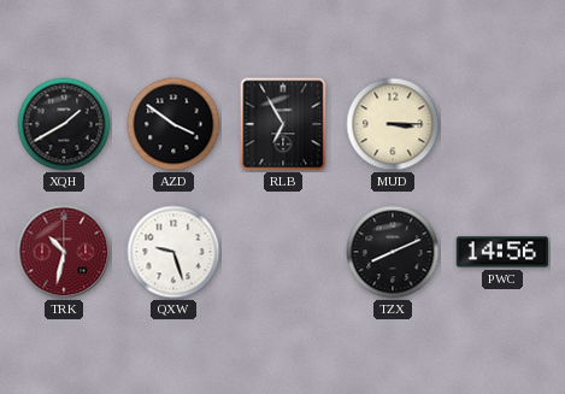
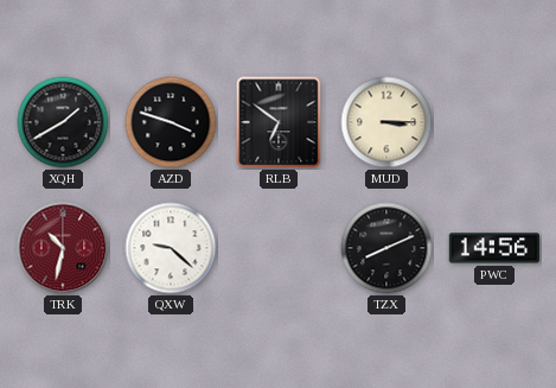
AZD: 3:51 -> 3:48 (171, 122)
RLB: 6:55 -> 6:51 (279, 122)
QXW: 9:27 -> 9:22 (171, 248)
